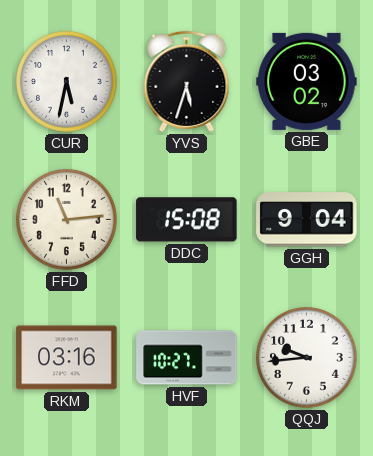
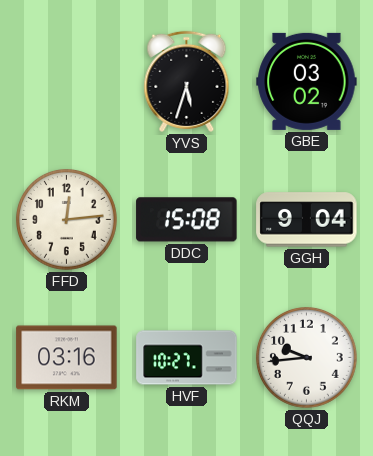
CUR: 5:32 -> none (67, 82)
FFD: 11:14 -> 12:14 (67, 220)
